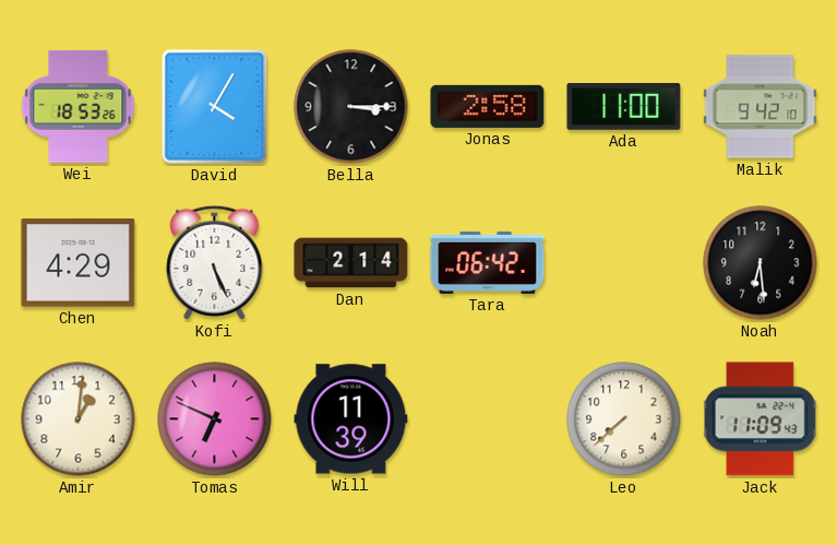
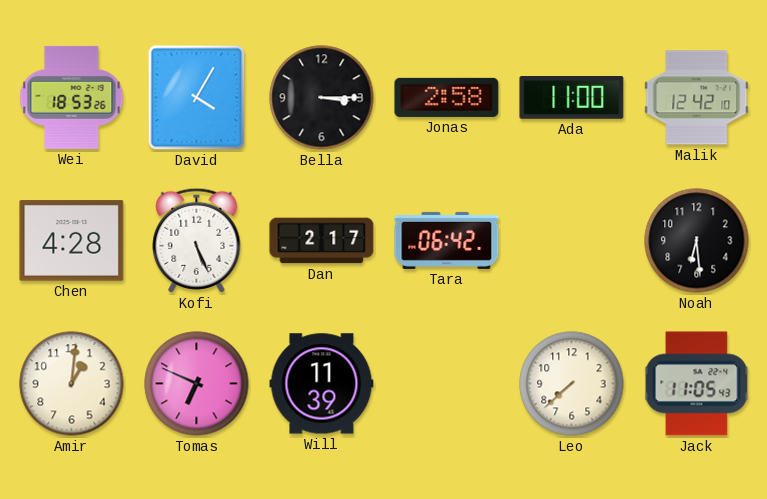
Malik: 9:42 -> 12:42 (697, 98)
Chen: 4:29 -> 4:28 (72, 241)
Dan: 2:14 -> 2:17 (322, 241)
Jack: 11:09 -> 11:05 (697, 384)
